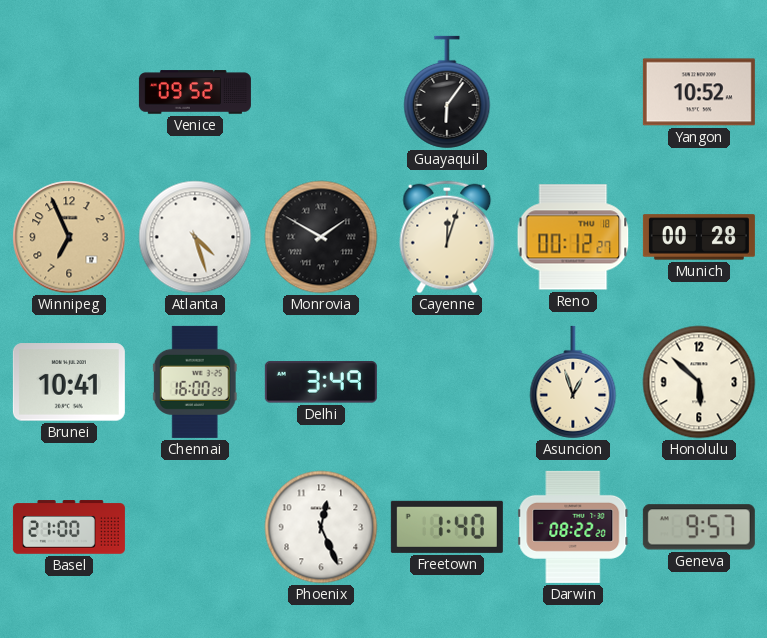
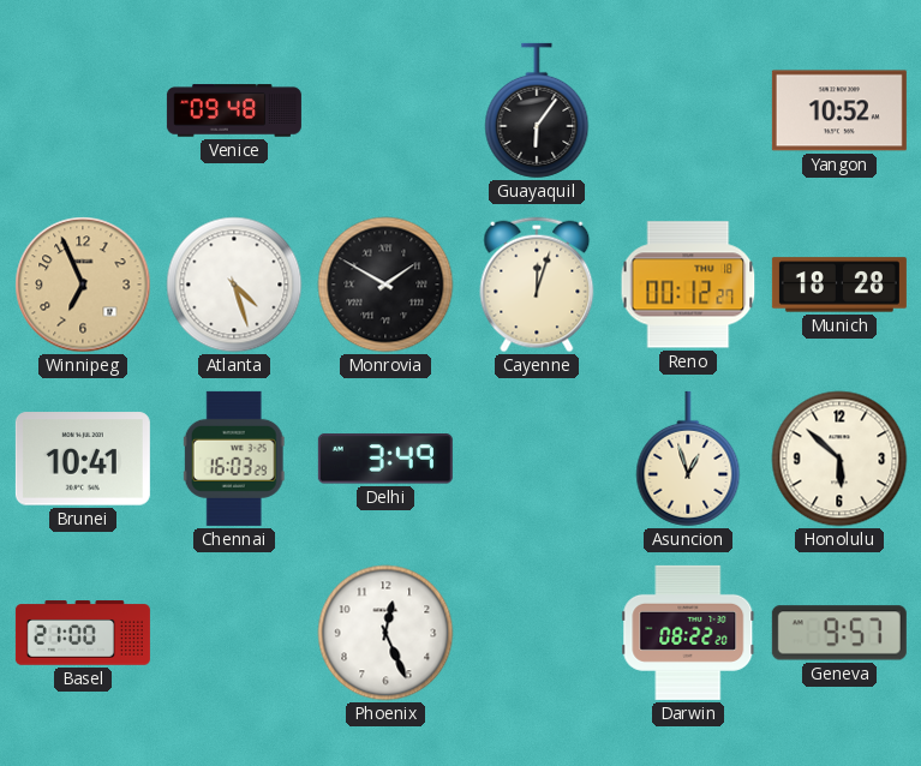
Venice: 09:52 -> 09:48 (234, 110)
Munich: 00:28 -> 18:28 (839, 285)
Chennai: 16:00 -> 16:03 (234, 459)
Freetown: 1:40 -> none (447, 527)
